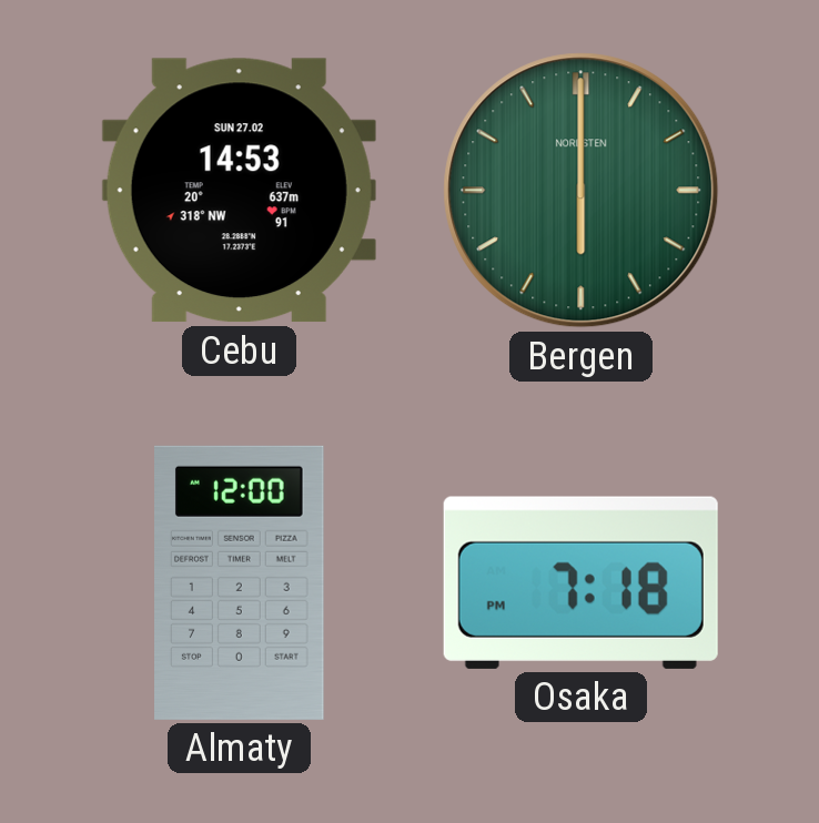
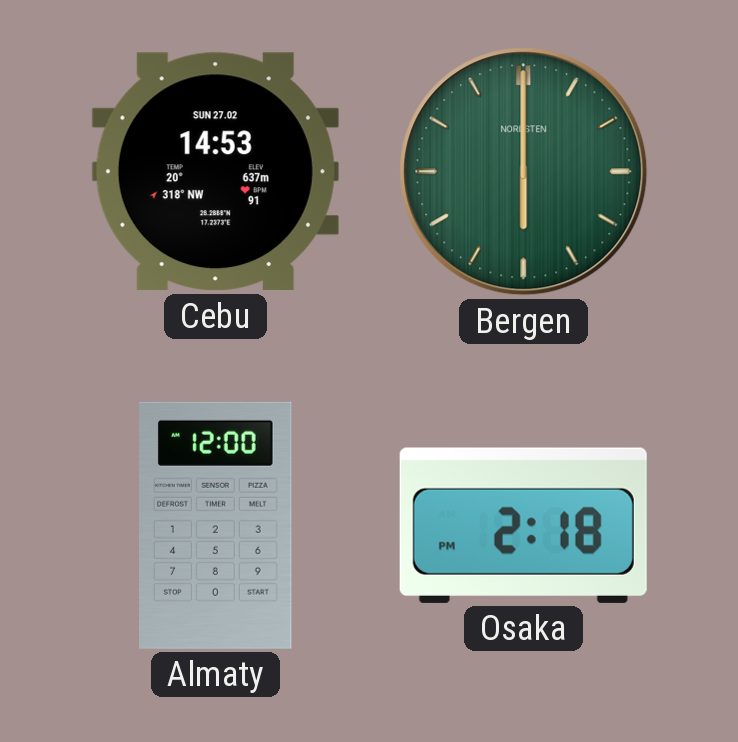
Osaka: 7:18 -> 2:18 (523, 525)
